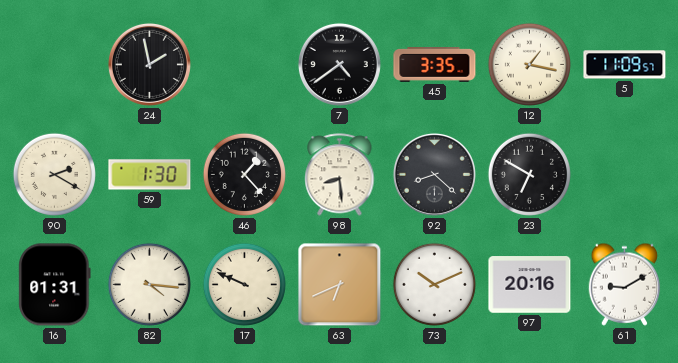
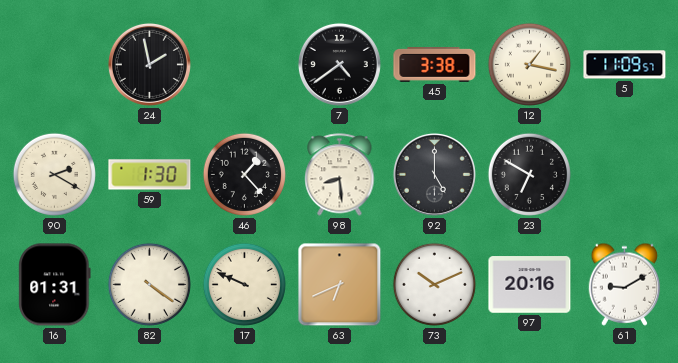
45: 3:35 -> 3:38 (435, 65)
92: 8:22 -> 5:00 (434, 174)
82: 4:16 -> 4:21 (149, 284)
